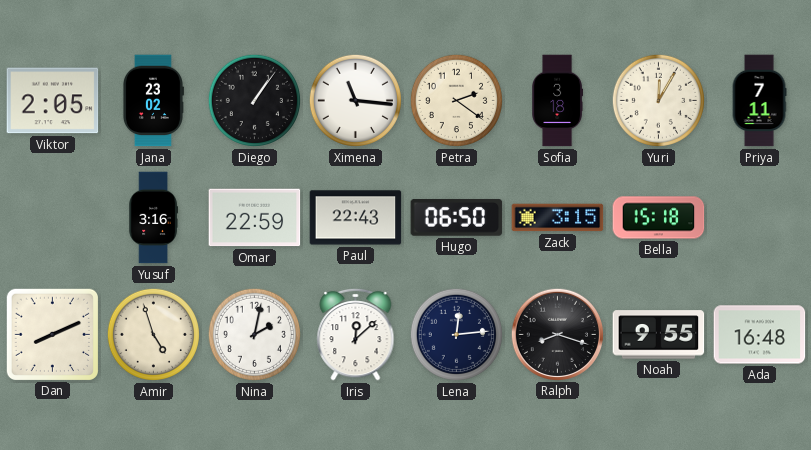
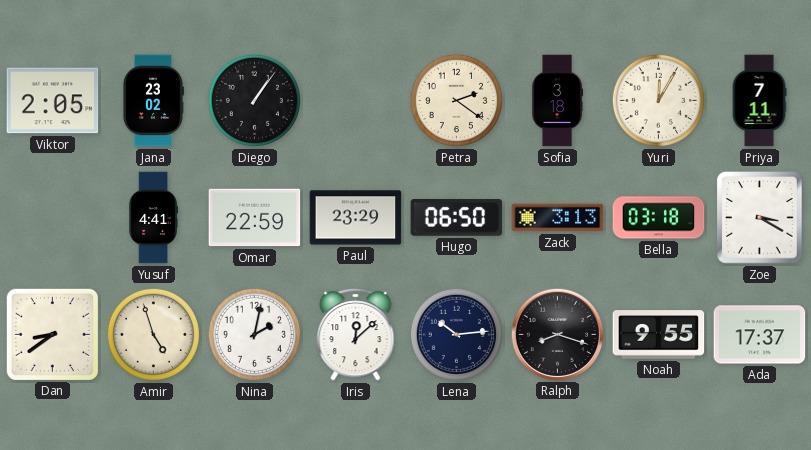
Ximena: 11:16 -> none (355, 100)
Yusuf: 3:16 -> 4:41 (153, 218)
Paul: 22:43 -> 23:29 (356, 218)
Zack: 3:15 -> 3:13 (558, 218)
Bella: 15:18 -> 03:18 (659, 218)
Zoe: none -> 3:20 (760, 218)
Dan: 8:11 -> 8:39 (52, 334)
Lena: 12:14 -> 10:14 (456, 334)
Ada: 16:48 -> 17:37 (760, 335)
